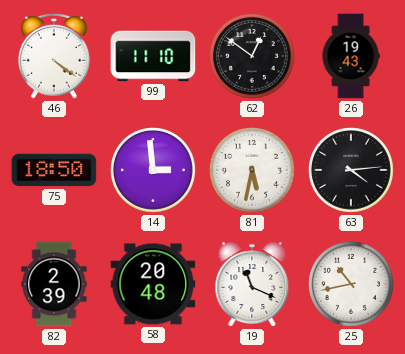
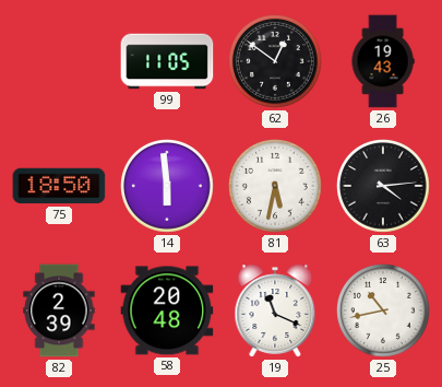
46: 4:21 -> none (55, 56)
99: 11:10 -> 11:05 (167, 61)
14: 2:59 -> 5:59 (168, 187)
